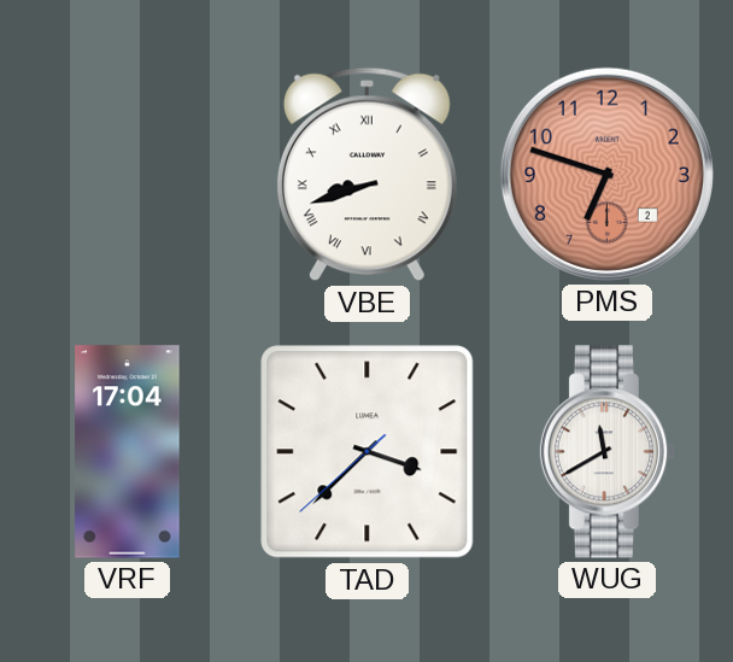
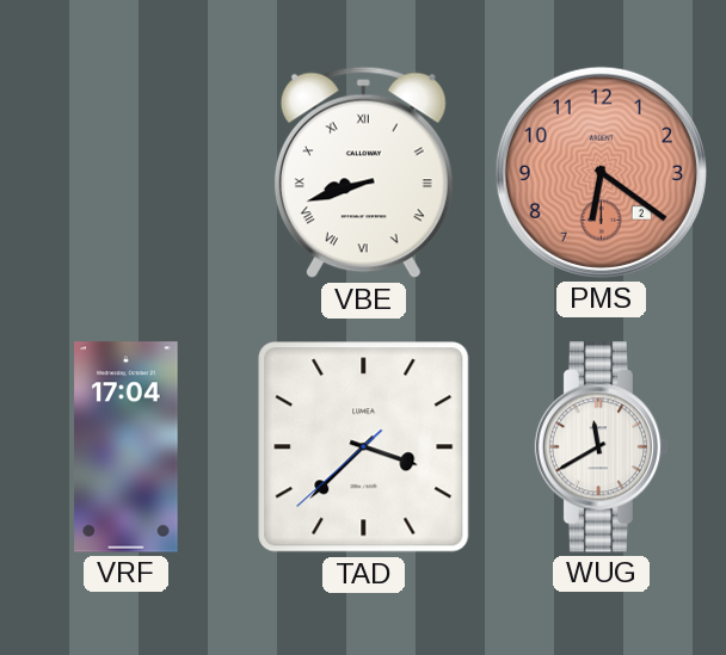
PMS: 6:48 -> 6:21 (601, 172)
